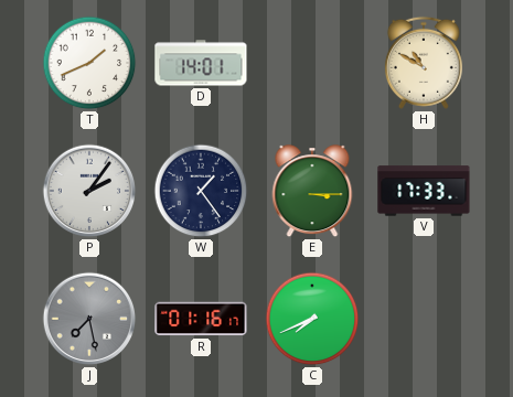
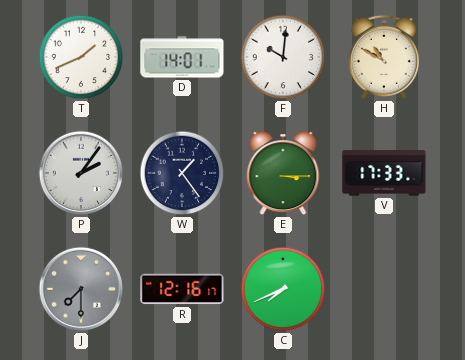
F: none -> 10:01 (283, 57)
J: 7:28 -> 7:30 (81, 289)
R: 01:16 -> 12:16 (182, 289)
